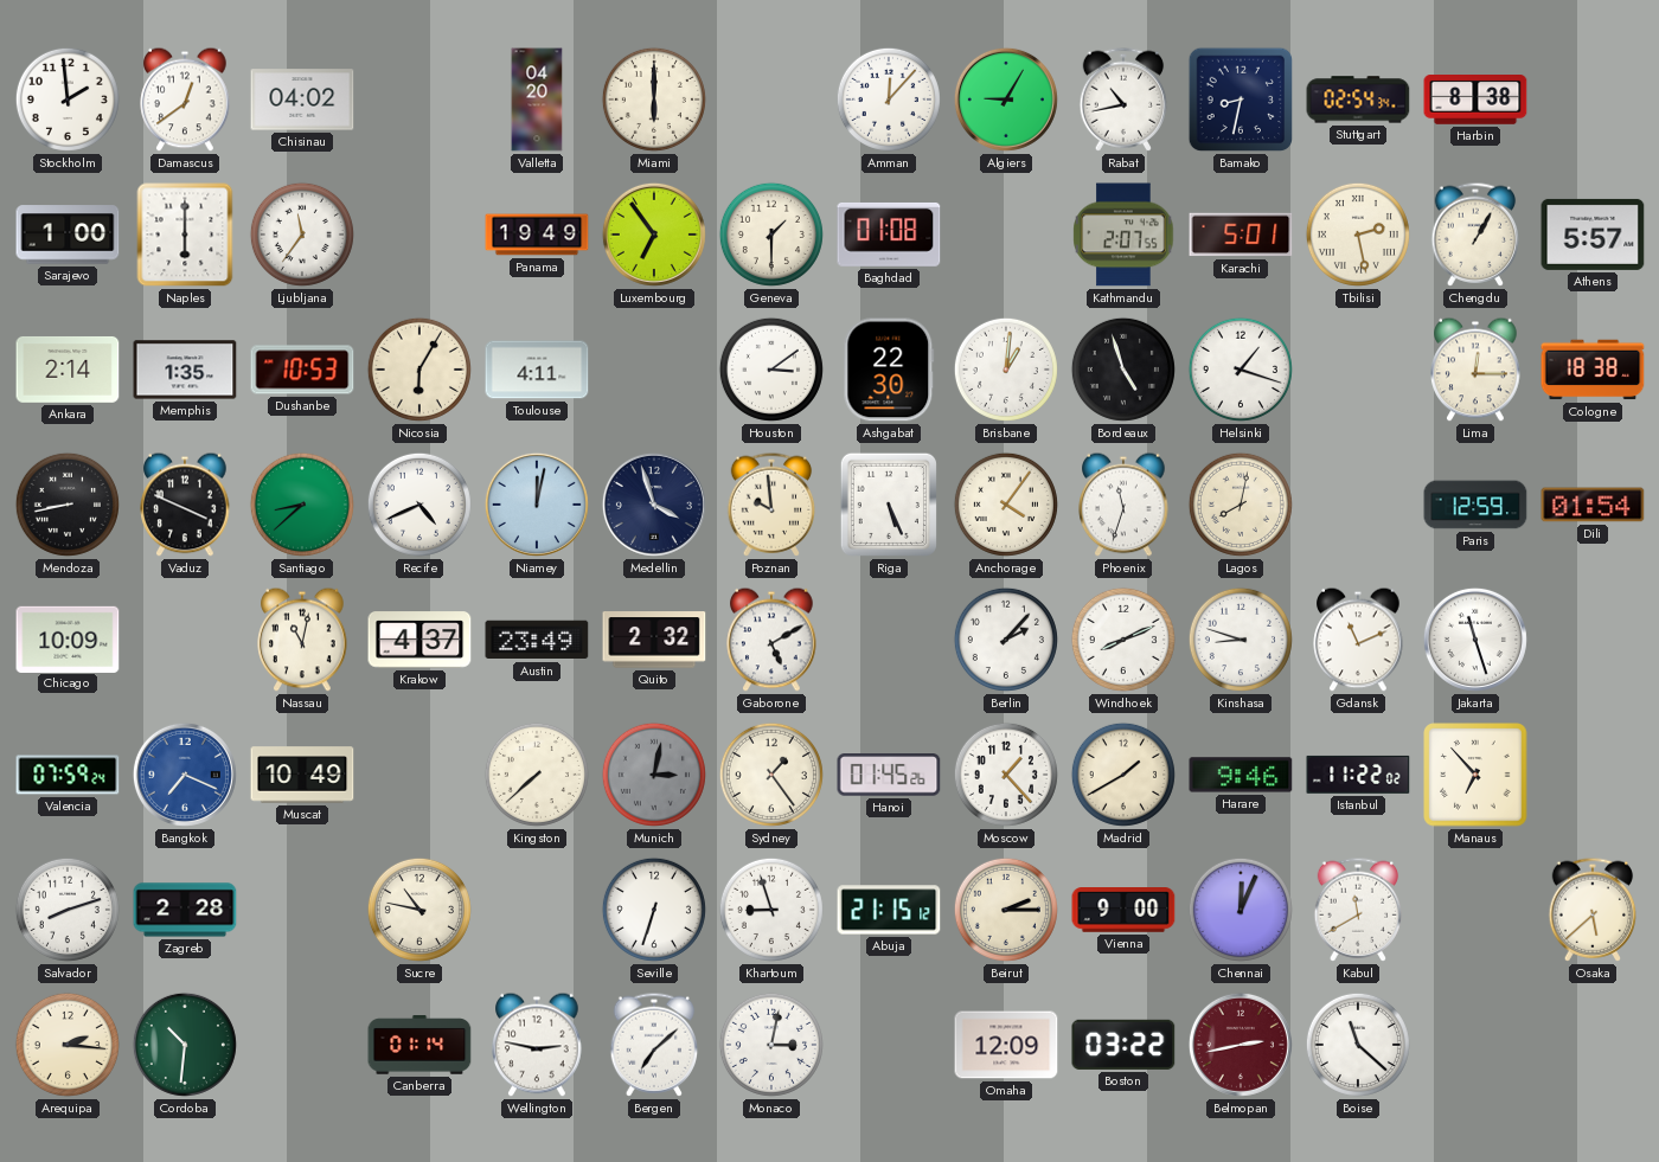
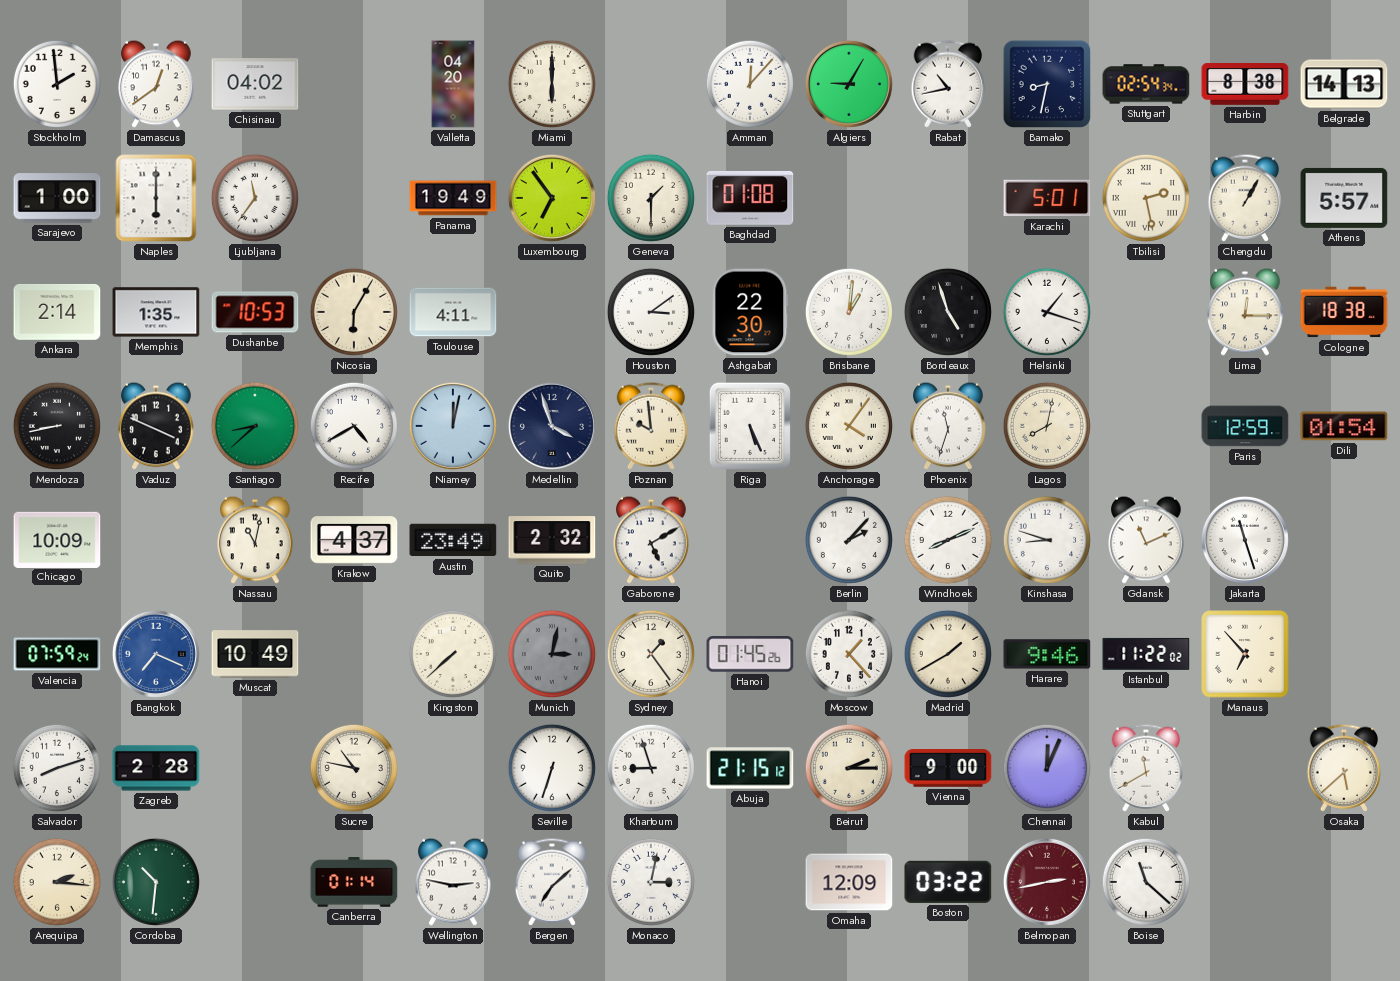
Belgrade: none -> 14:13 (1344, 84)
Kathmandu: 2:07 -> none (1123, 235)
Recife: 4:41 -> 4:40 (354, 426)
